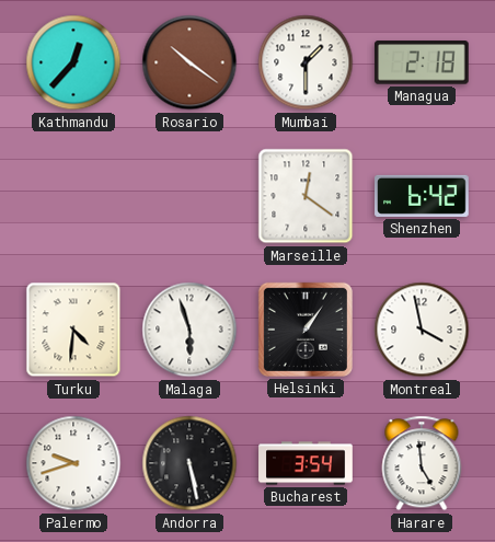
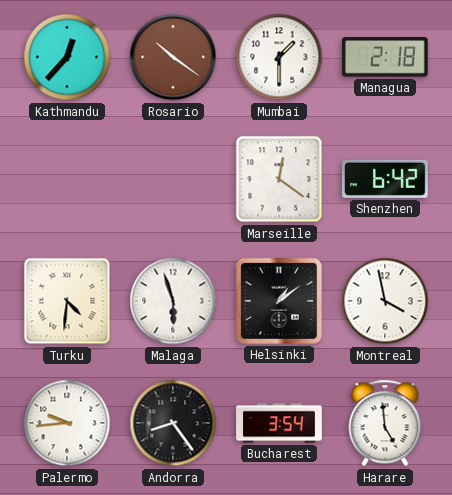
Helsinki: 1:06 -> 1:09 (279, 301)
Palermo: 9:42 -> 9:44 (67, 423)
Andorra: 5:28 -> 8:24 (173, 423)
